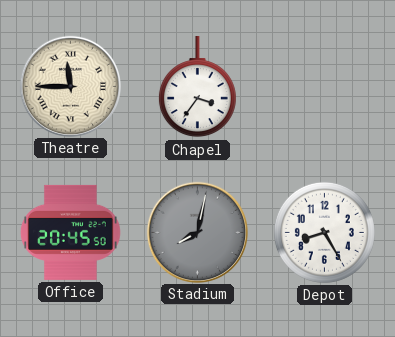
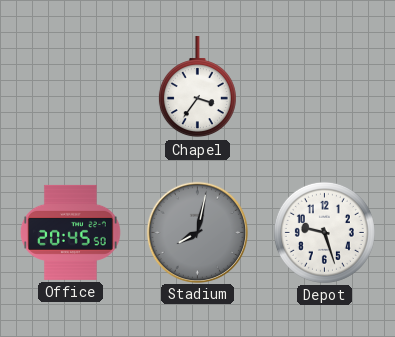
Theatre: 11:45 -> none (70, 86)
Depot: 8:25 -> 9:27 (324, 232)
